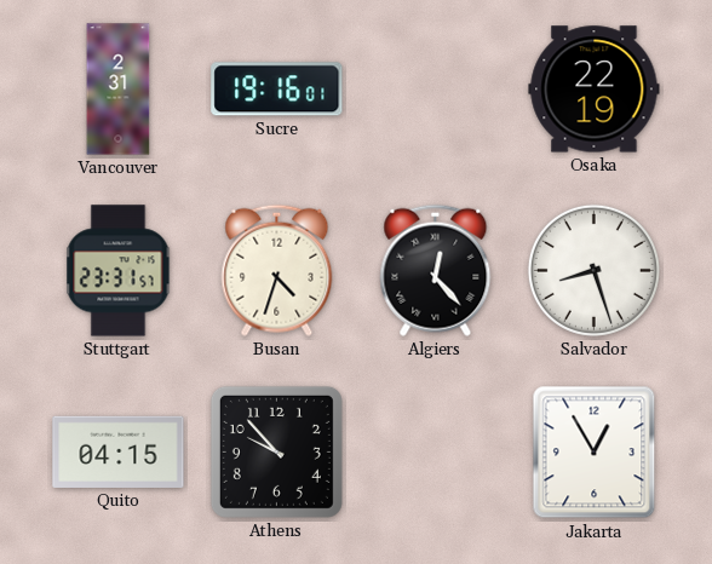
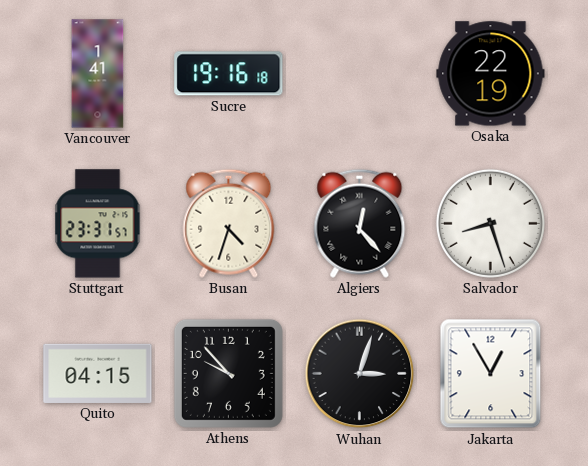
Vancouver: 2:31 -> 1:41 (98, 74)
Sucre: 19:16:01 -> 19:16:18 (229, 74)
Wuhan: none -> 3:03 (360, 374)
